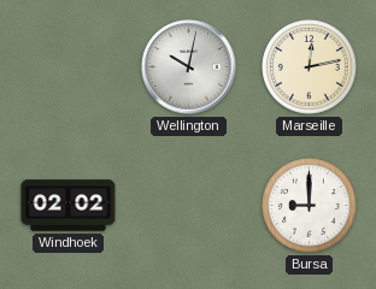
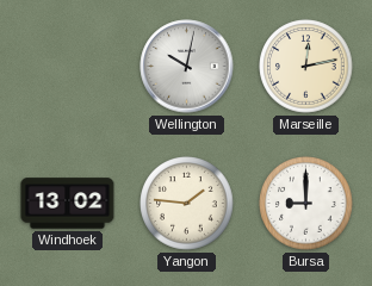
Windhoek: 02:02 -> 13:02 (68, 204)
Yangon: none -> 1:46 (187, 204)
